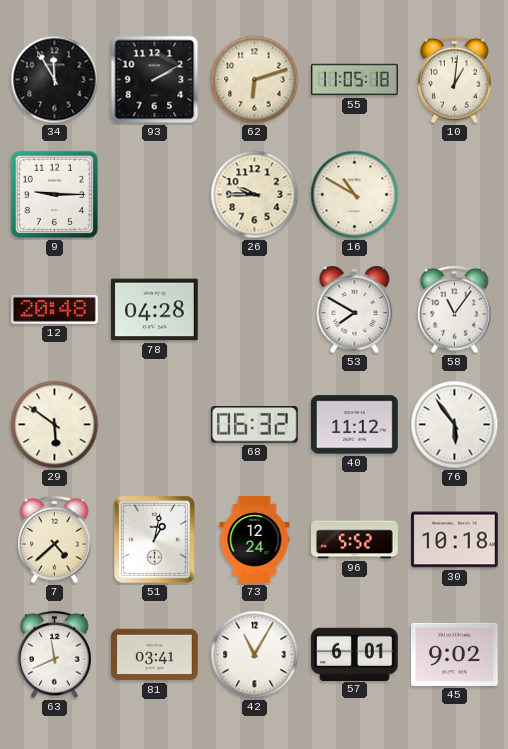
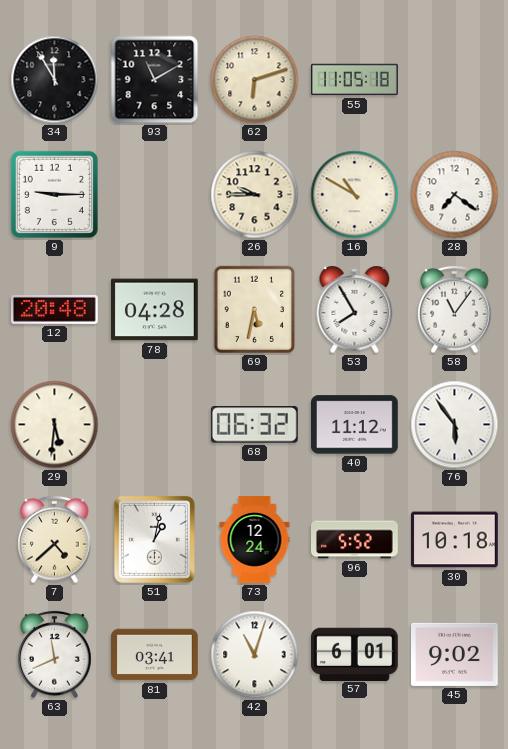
93: 2:10 -> 11:10 (155, 80)
10: 1:01 -> none (455, 80)
28: none -> 7:21 (455, 195)
69: none -> 5:32 (255, 310)
53: 7:50 -> 7:55 (355, 309)
29: 5:51 -> 5:31 (55, 425)
42: 11:05 -> 11:03 (255, 655)
